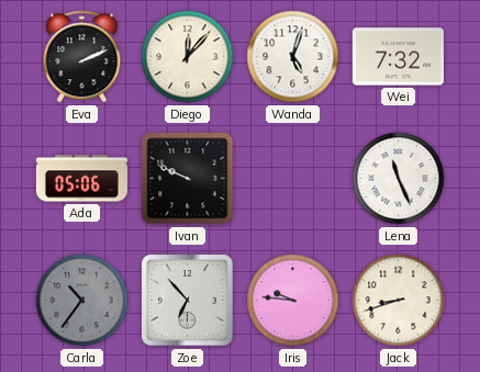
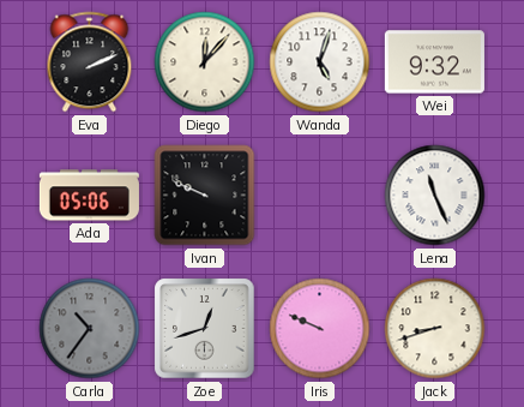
Wei: 7:32 -> 9:32 (434, 62)
Zoe: 6:53 -> 12:42 (205, 329)
Iris: 9:46 -> 9:49 (320, 329)
